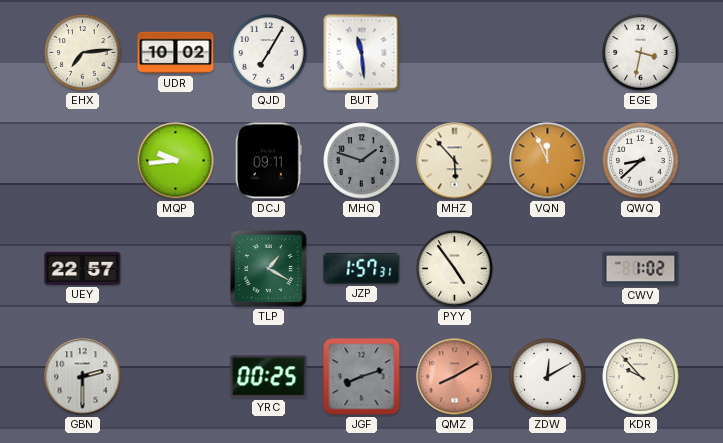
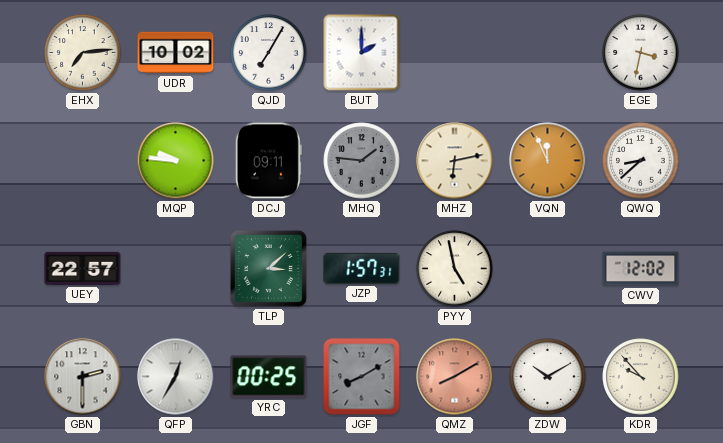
BUT: 11:29 -> 2:00 (362, 53)
MQP: 9:44 -> 9:46 (176, 161)
MHQ: 1:48 -> 1:46 (362, 161)
MHZ: 5:53 -> 6:13 (455, 161)
TLP: 1:20 -> 3:08 (268, 268)
PYY: 4:54 -> 4:58 (455, 269)
CWV: 1:02 -> 12:02 (641, 269)
QFP: none -> 12:35 (176, 377)
JGF: 8:12 -> 8:10 (362, 377)
ZDW: 12:10 -> 10:10 (548, 377)
